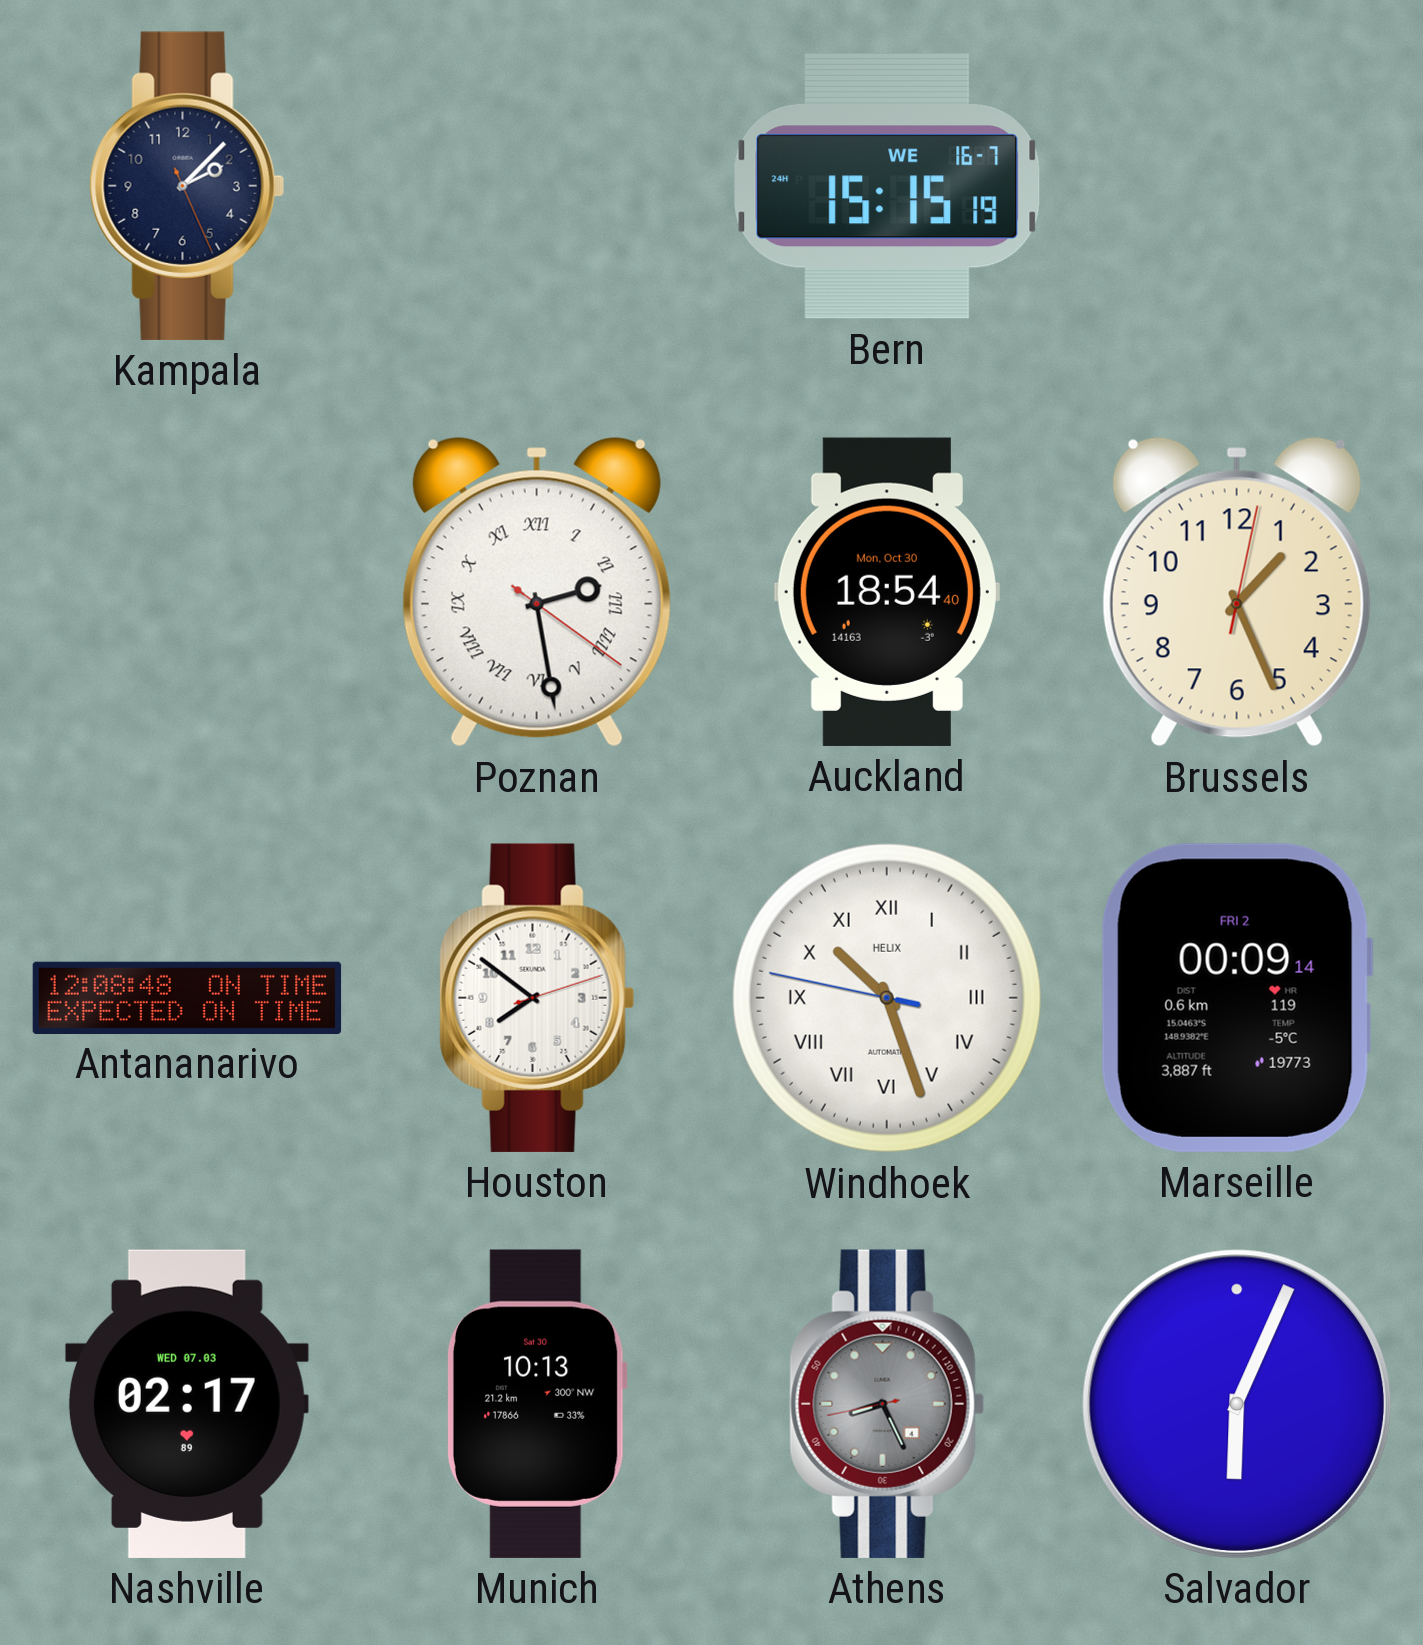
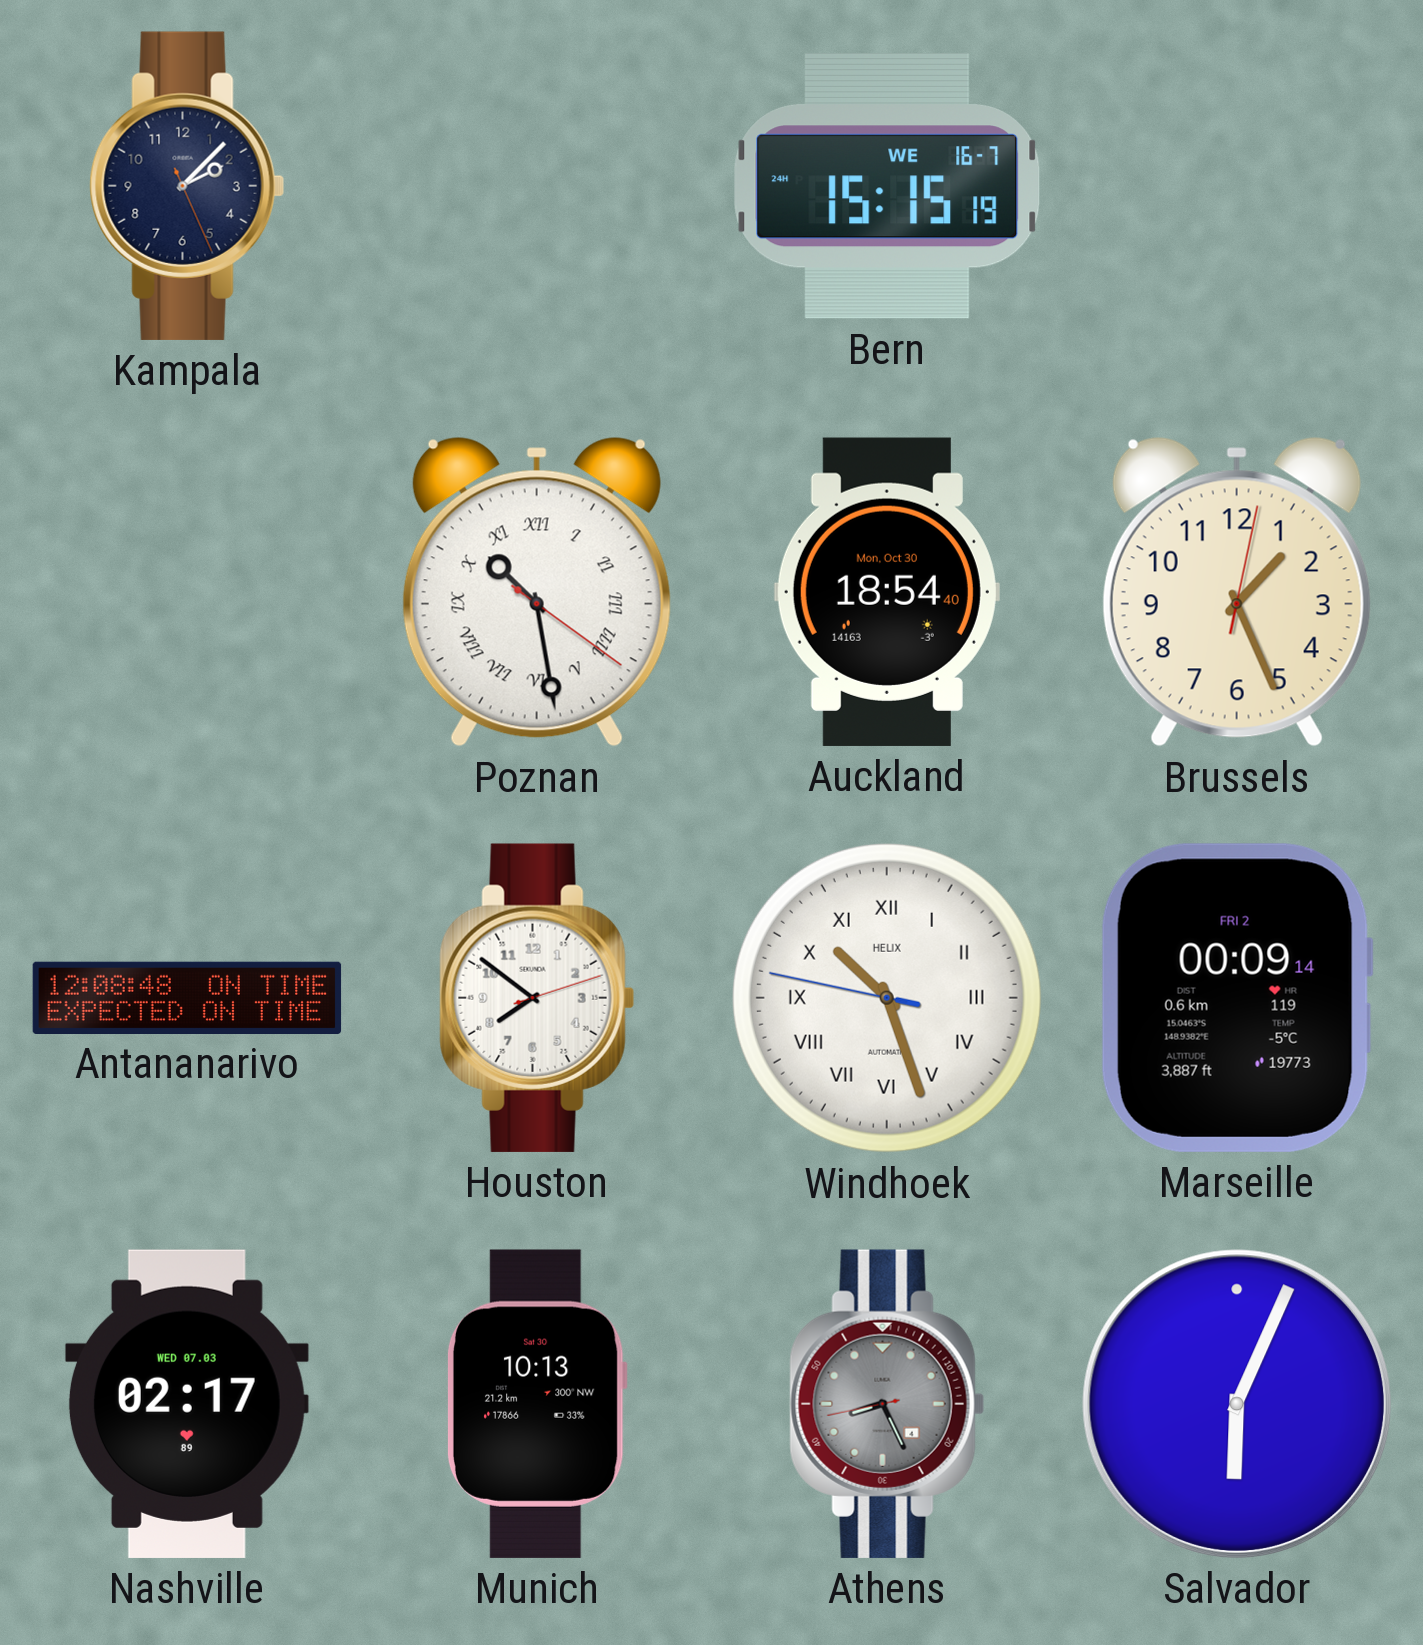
Poznan: 2:28 -> 10:28 (537, 592)
